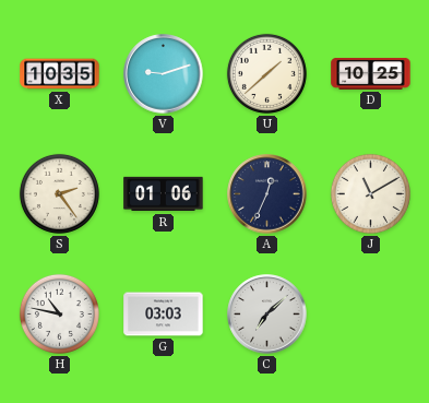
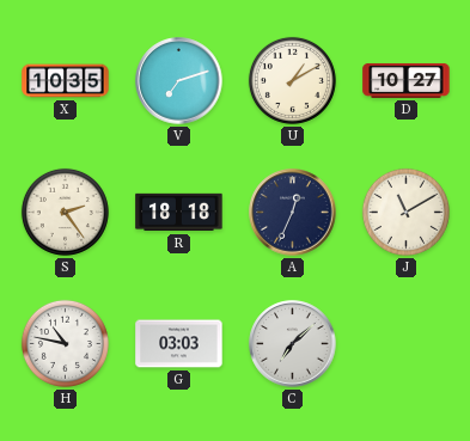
V: 9:12 -> 7:12 (179, 81)
U: 1:38 -> 1:10 (292, 80)
D: 10:25 -> 10:27 (407, 80)
R: 01:06 -> 18:18 (179, 213)
